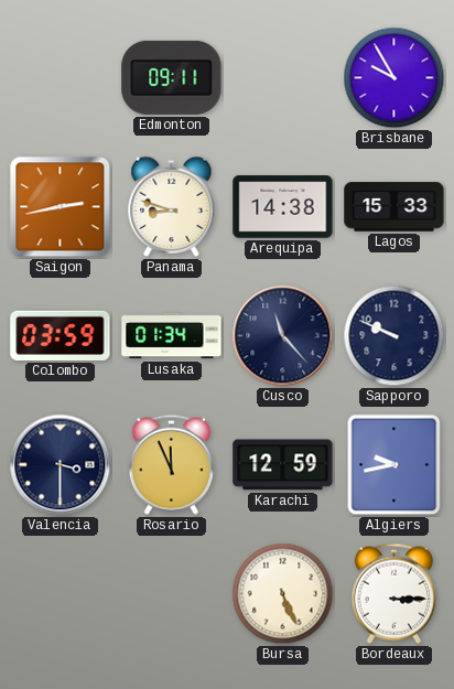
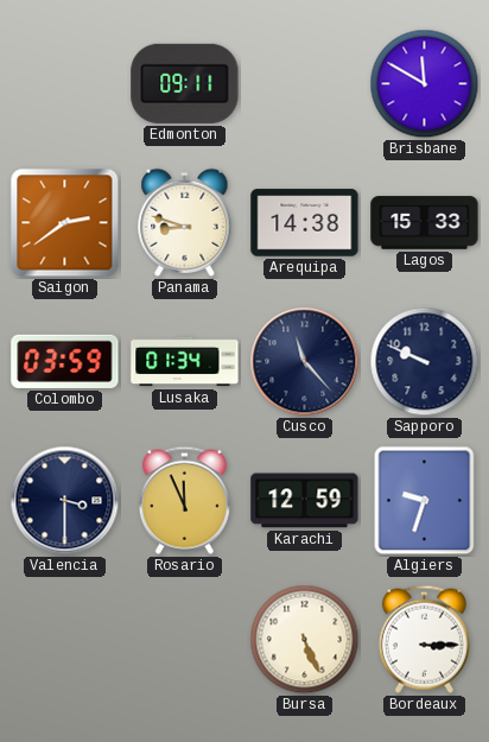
Brisbane: 9:55 -> 11:50 (425, 84)
Saigon: 2:43 -> 2:39 (65, 223)
Algiers: 9:43 -> 9:33 (425, 501)
